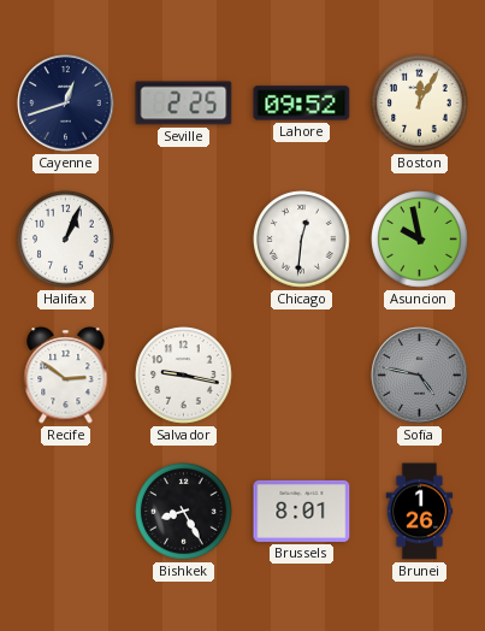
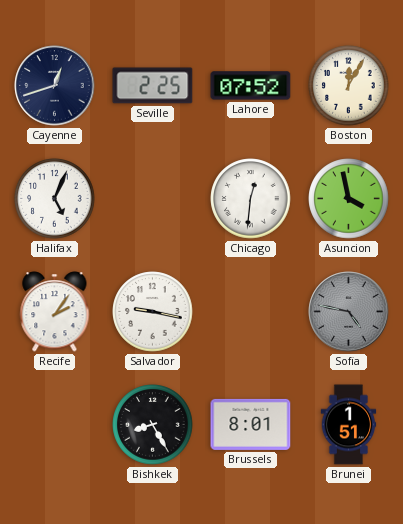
Lahore: 09:52 -> 07:52 (251, 86)
Halifax: 1:04 -> 5:04 (55, 199)
Asuncion: 9:58 -> 3:58 (349, 199)
Recife: 2:51 -> 2:06 (55, 312)
Brunei: 1:26 -> 1:51 (349, 425)
